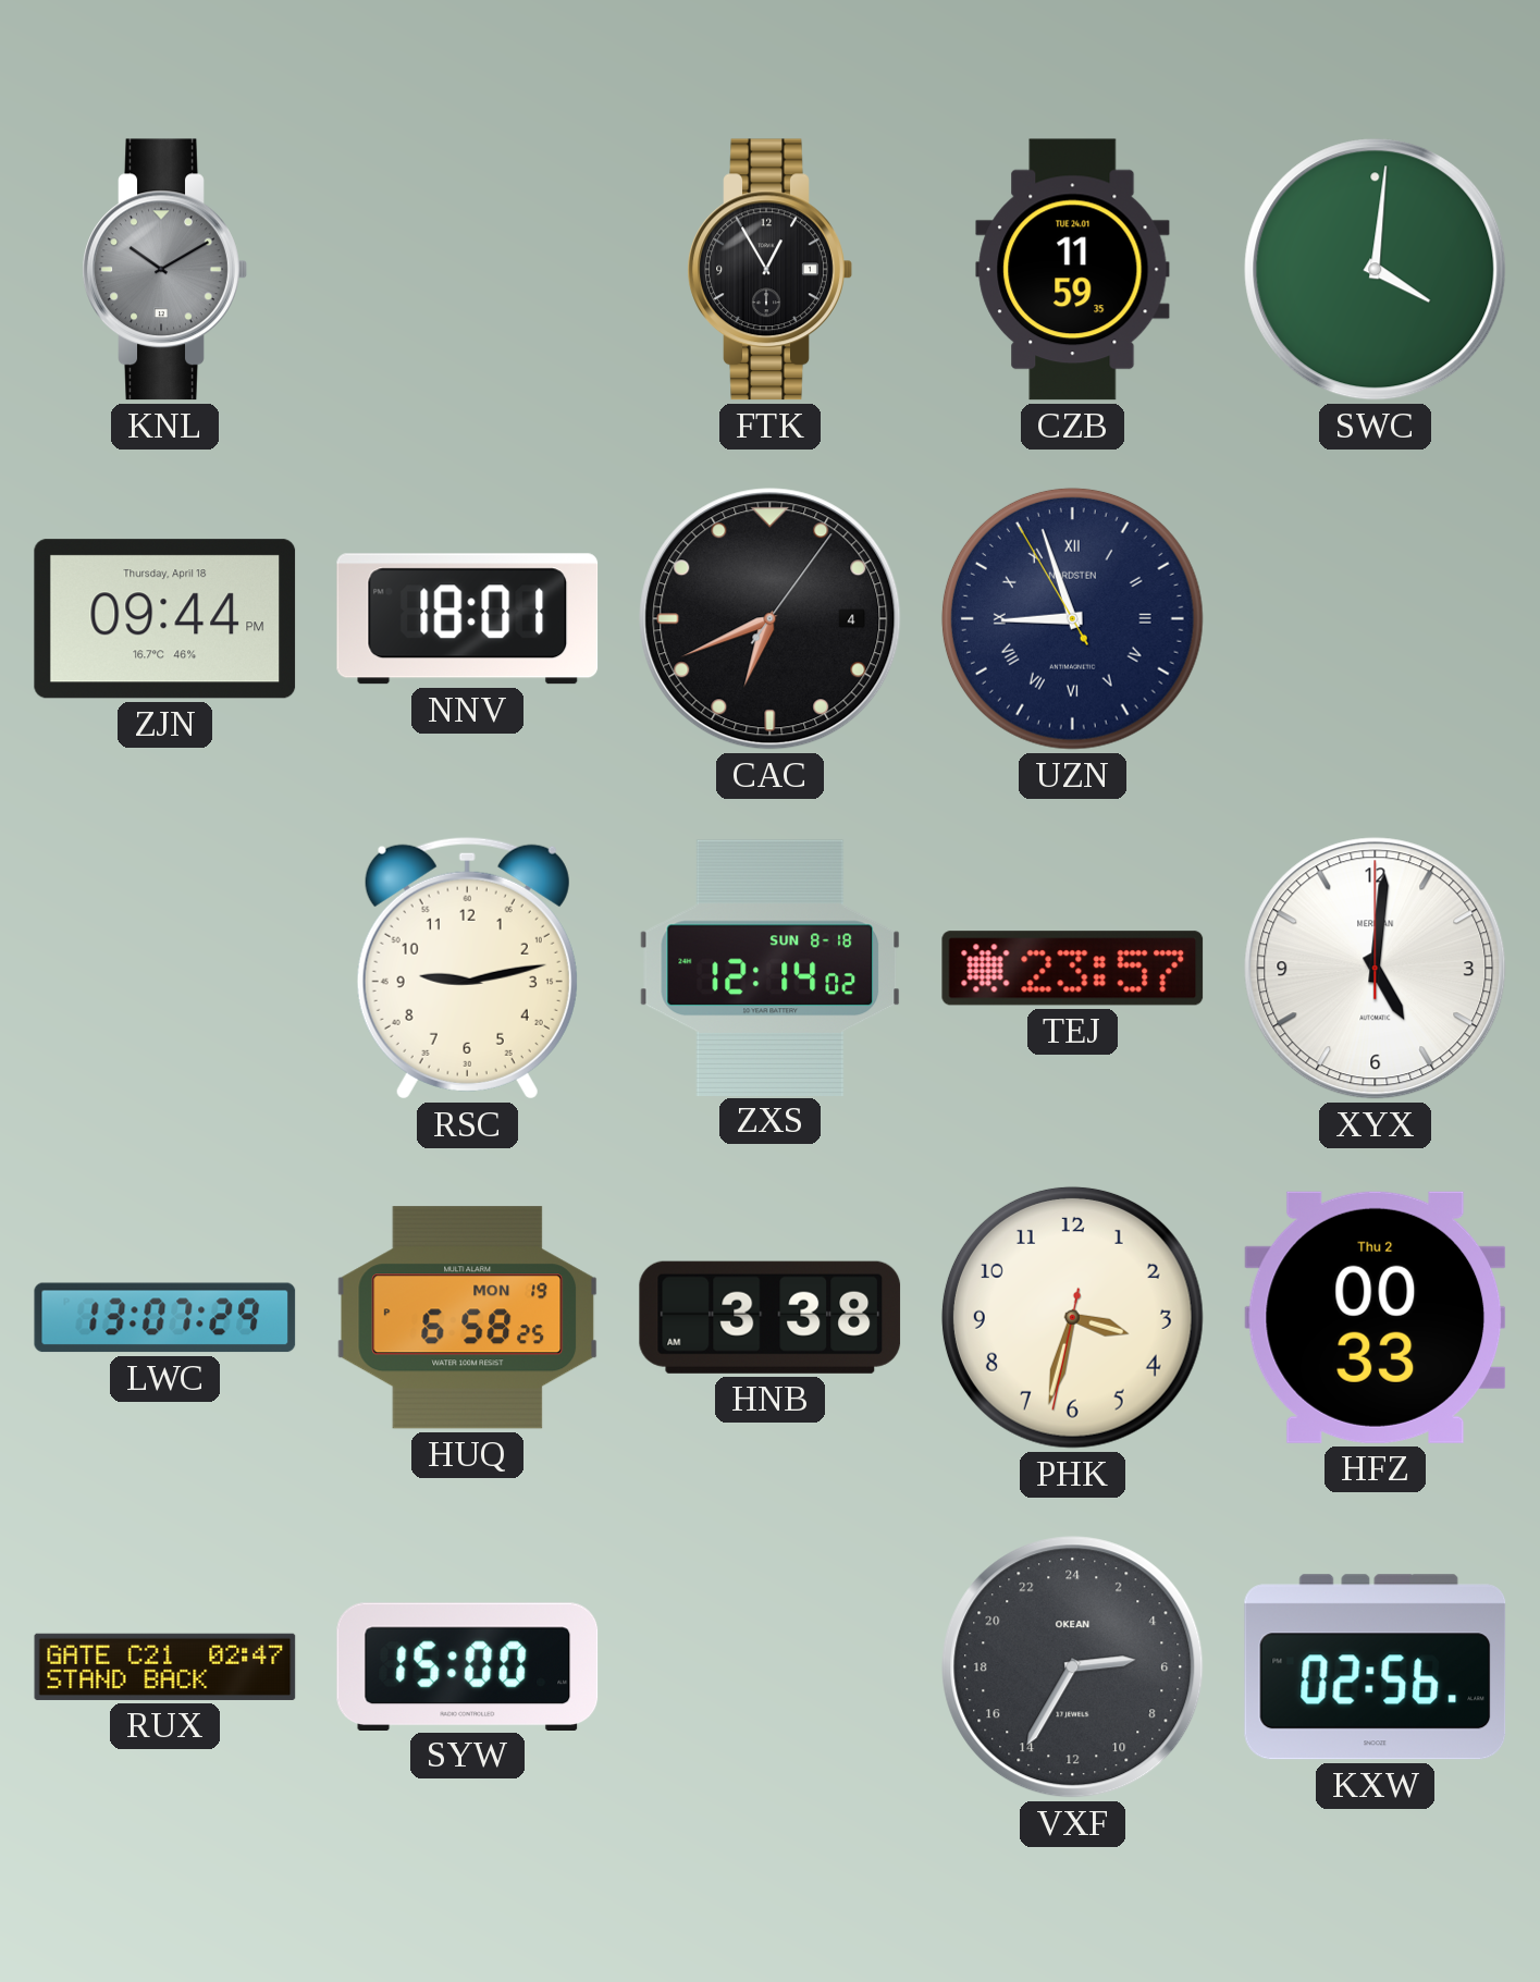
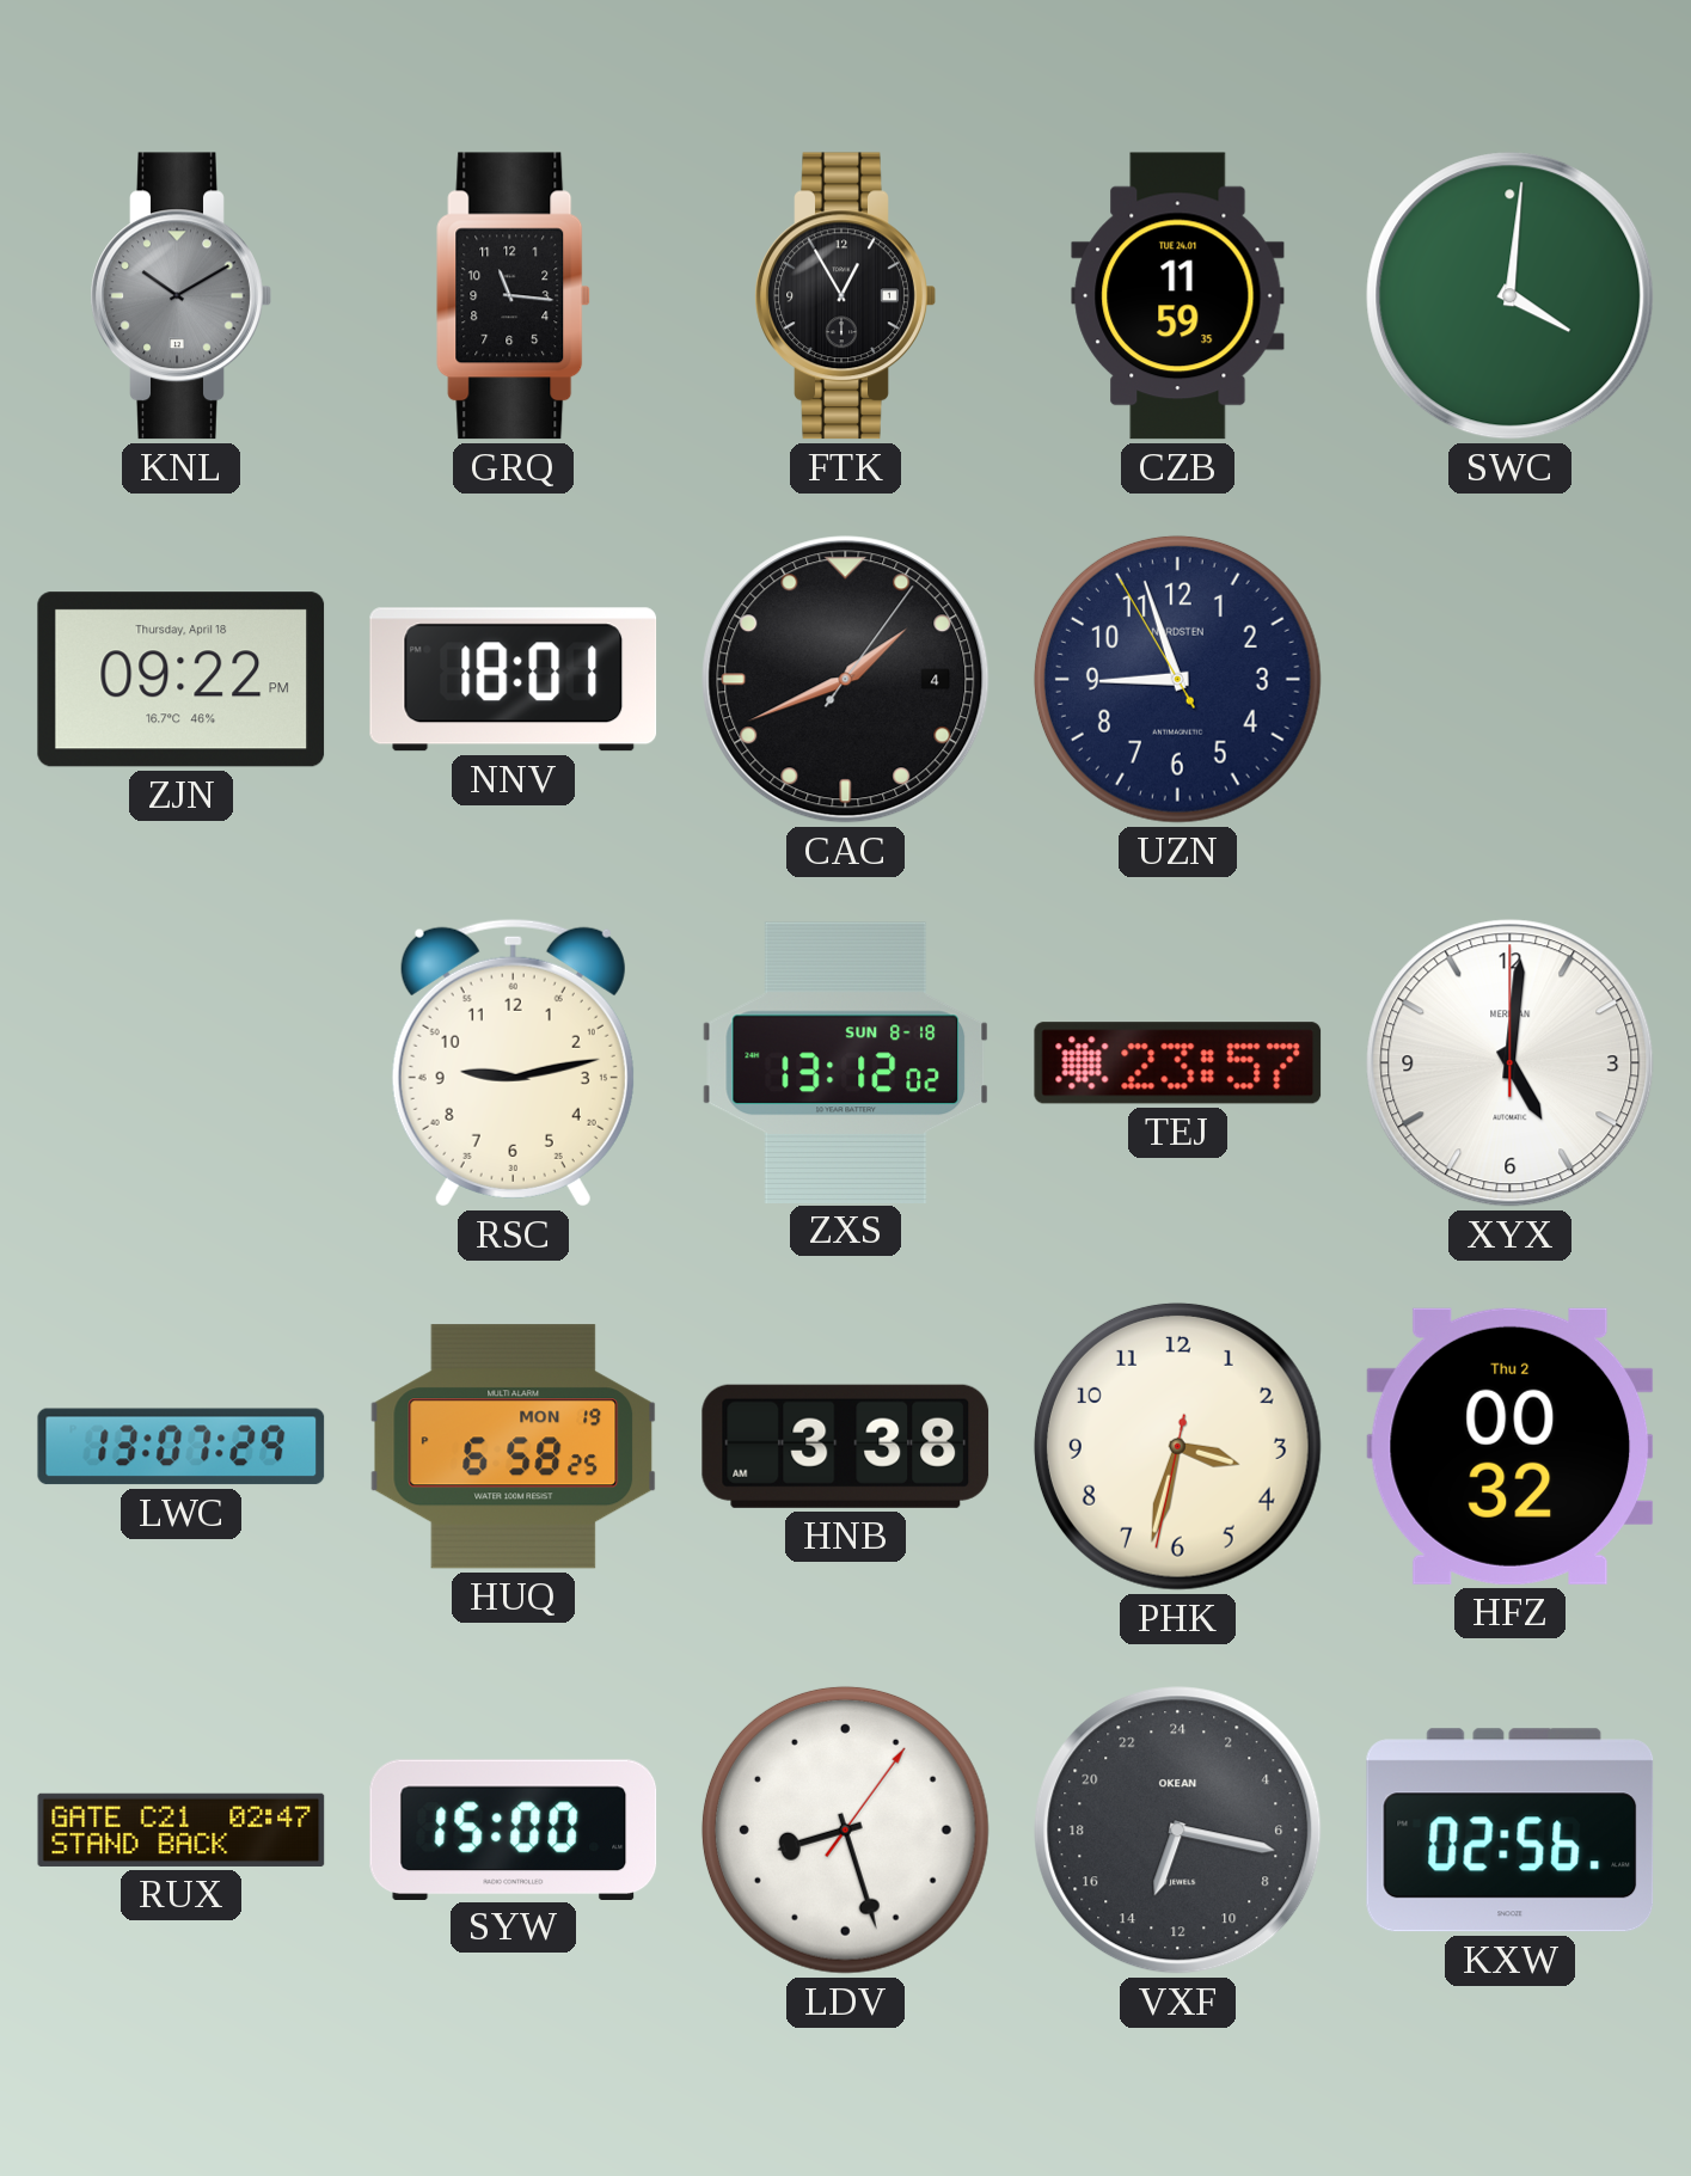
GRQ: none -> 11:16 (514, 296)
ZJN: 09:44 -> 09:22 (182, 680)
CAC: 6:41 -> 1:41 (846, 680)
UZN numerals: Roman -> Arabic (1177, 679)
ZXS: 12:14 -> 13:12 (846, 1062)
HFZ: 00:33 -> 00:32 (1511, 1446)
LDV: none -> 8:27 (845, 1829)
VXF: 5:35 -> 13:17 (1178, 1831)
